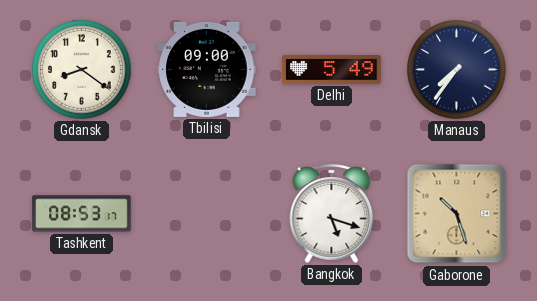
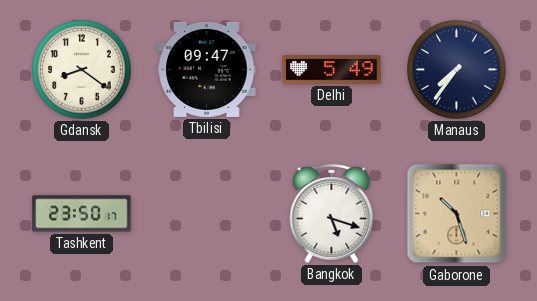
Tbilisi: 09:00 -> 09:47 (207, 69)
Tashkent: 08:53 -> 23:50 (82, 214)
